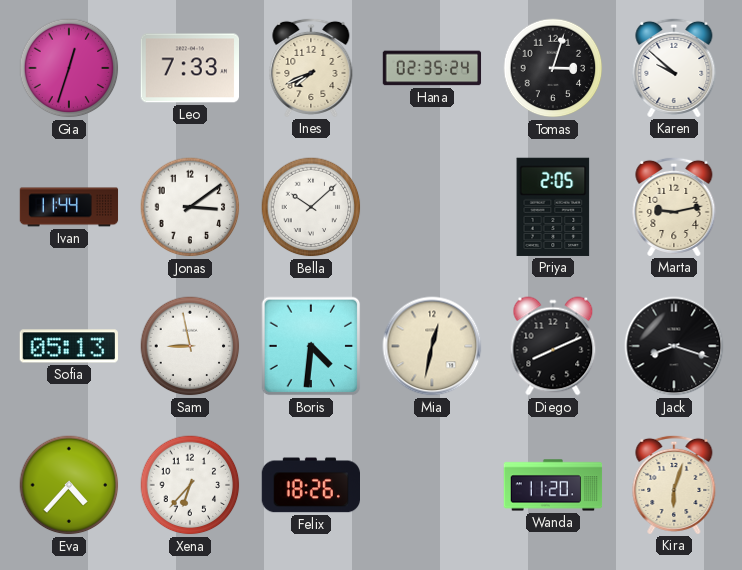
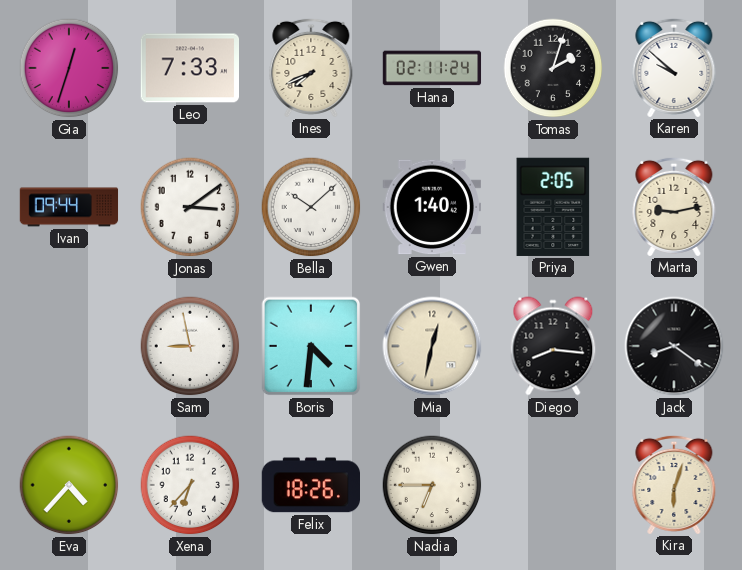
Hana: 02:35 -> 02:11 (432, 68)
Tomas: 3:03 -> 2:03 (553, 68)
Ivan: 11:44 -> 09:44 (69, 207)
Gwen: none -> 1:40 (431, 207)
Sofia: 05:13 -> none (69, 346)
Diego: 8:11 -> 8:16 (553, 346)
Jack: 8:18 -> 8:21 (674, 346)
Nadia: none -> 6:45 (432, 485)
Wanda: 11:20 -> none (553, 485)
